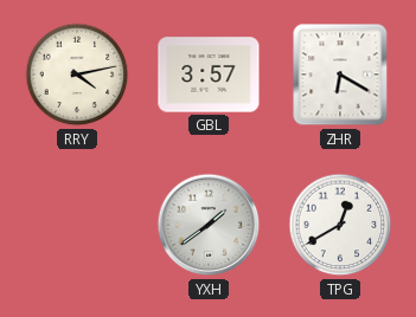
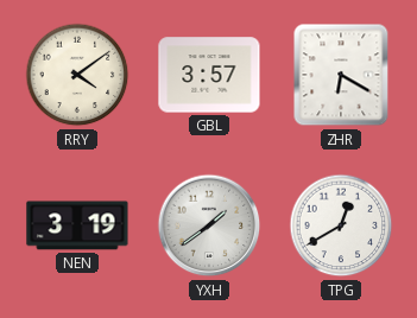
RRY: 4:13 -> 4:09 (77, 75)
NEN: none -> 3:19 (77, 225)
